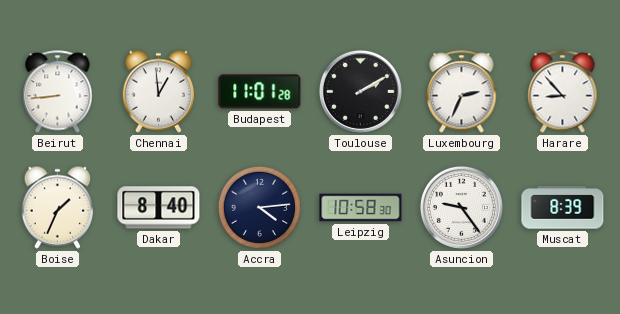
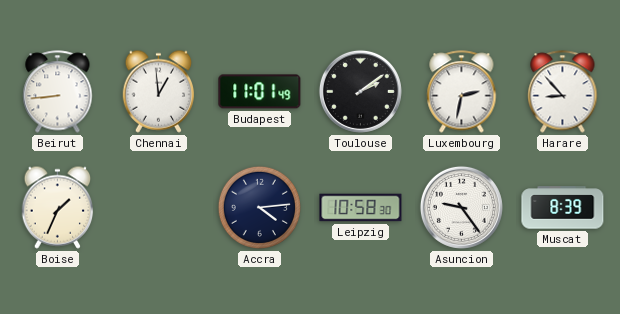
Budapest: 11:01:28 -> 11:01:49 (260, 92)
Toulouse: 2:10 -> 2:09 (360, 91)
Luxembourg: 2:34 -> 2:32 (462, 92)
Dakar: 8:40 -> none (159, 208)
